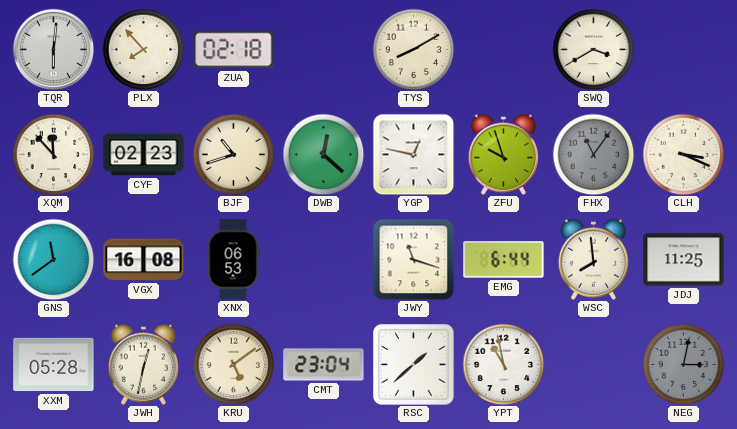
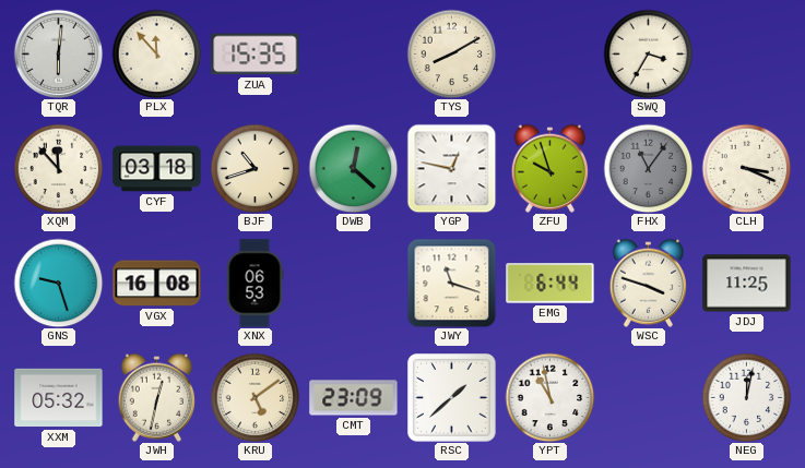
PLX: 7:53 -> 11:53 (156, 53)
ZUA: 02:18 -> 15:35 (256, 55)
SWQ: 3:40 -> 3:35 (648, 53)
CYF: 02:23 -> 03:18 (157, 169)
GNS: 11:39 -> 9:27 (58, 283)
WSC: 7:59 -> 3:48 (649, 283)
XXM: 05:28 -> 05:32 (59, 398)
CMT: 23:04 -> 23:09 (354, 398)
NEG: 3:02 -> 12:02 (746, 397)
NEG dial: grey -> white (746, 397)
